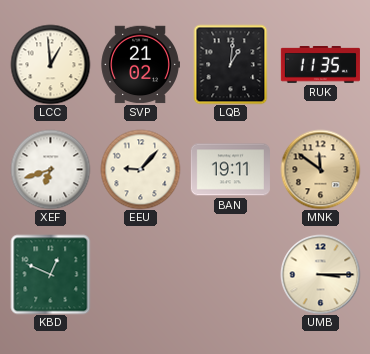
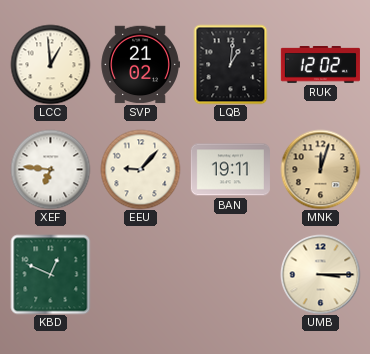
RUK: 11:35 -> 12:02 (320, 65)
XEF: 6:42 -> 6:46 (50, 169)
MNK: 11:51 -> 12:03 (320, 169)
